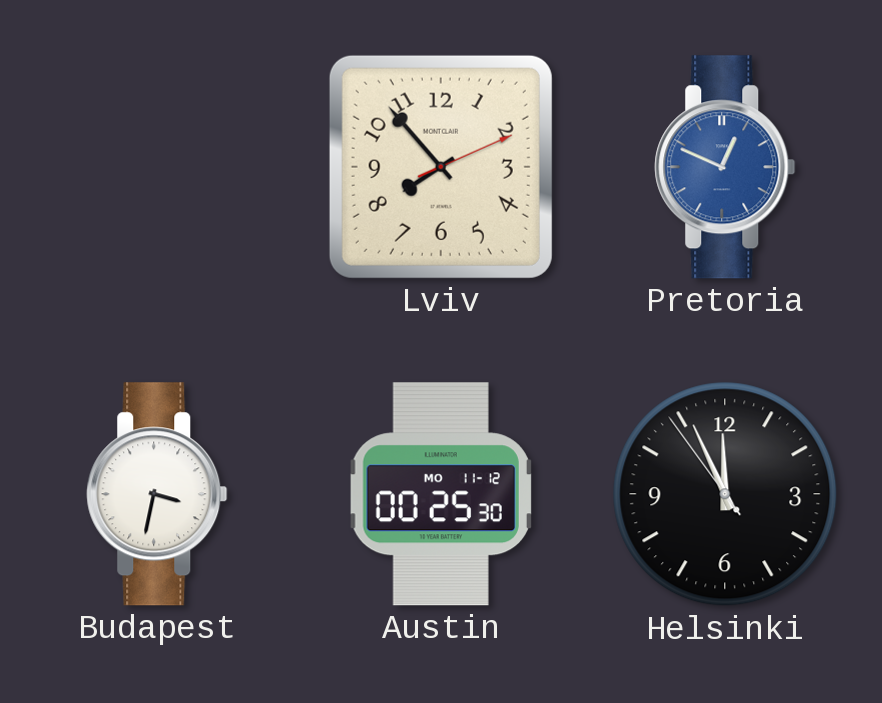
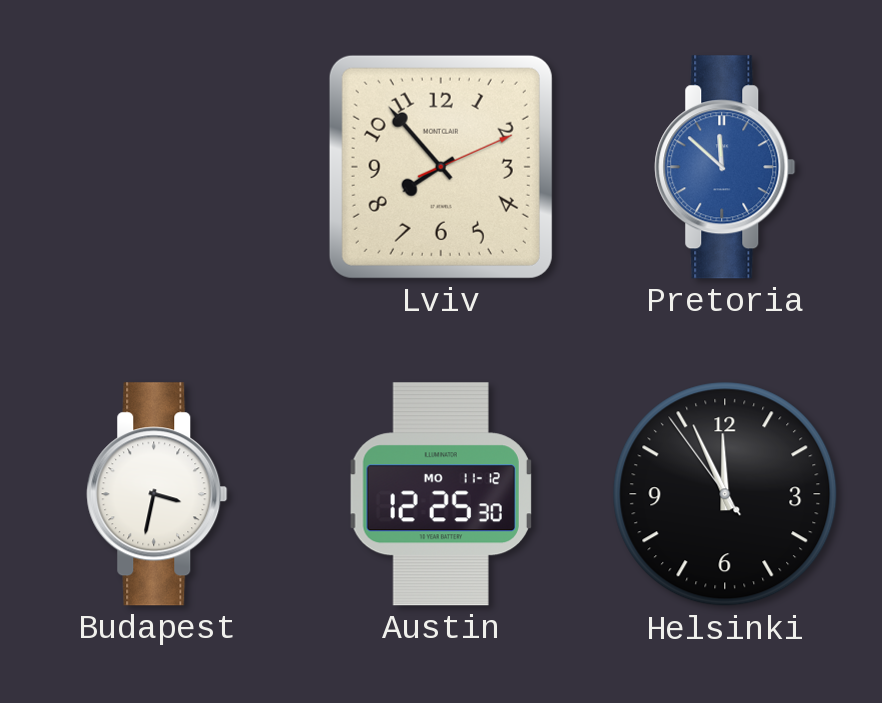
Pretoria: 12:49 -> 11:52 (725, 167)
Austin: 00:25 -> 12:25 (441, 494)
